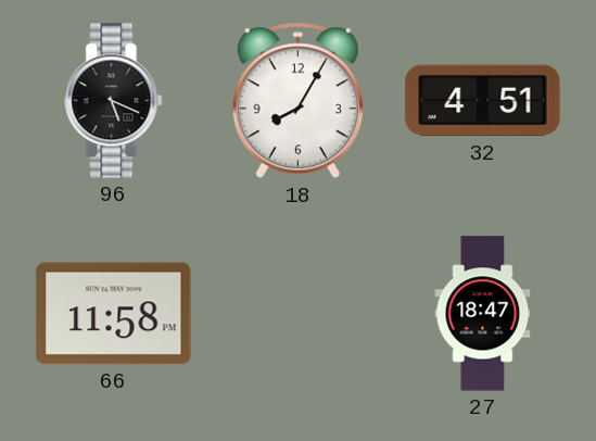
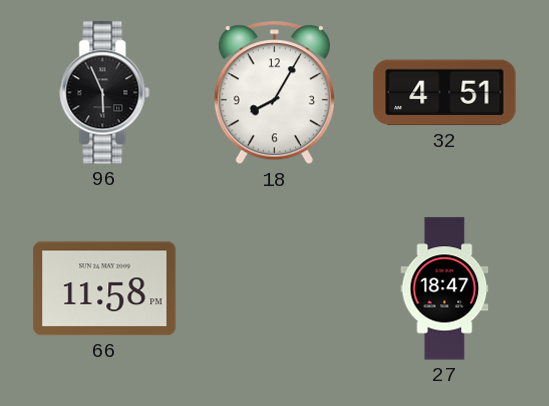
96: 5:19 -> 5:56 (105, 93)
